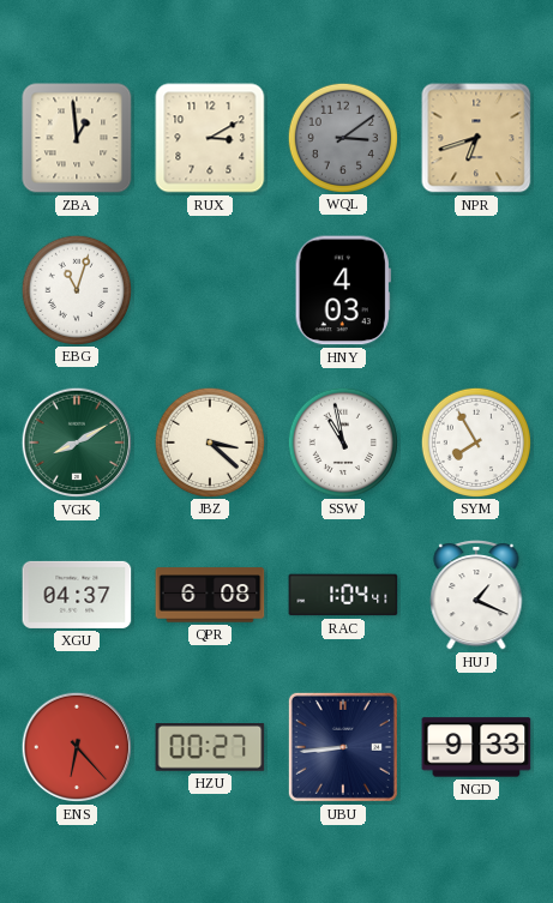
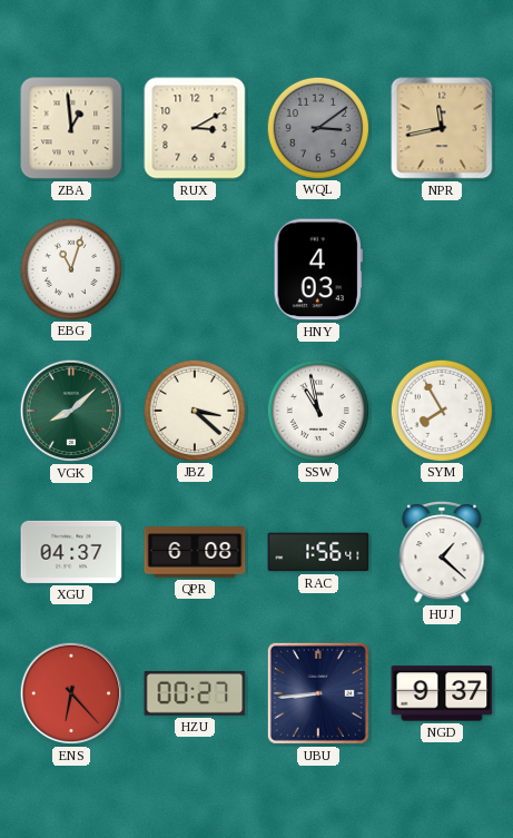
NPR: 6:42 -> 11:43 (442, 128)
VGK: 8:10 -> 8:08 (71, 411)
RAC: 1:04 -> 1:56 (318, 552)
HUJ: 1:19 -> 1:22 (442, 553)
NGD: 9:33 -> 9:37 (442, 693)
